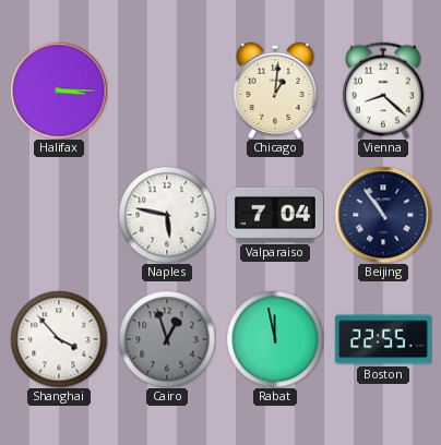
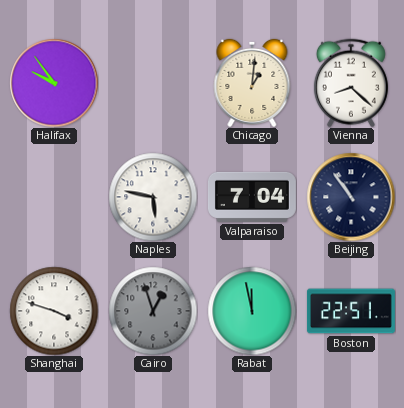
Halifax: 3:15 -> 9:54 (54, 83)
Shanghai: 3:53 -> 3:48 (54, 311)
Boston: 22:55 -> 22:51 (351, 311)
